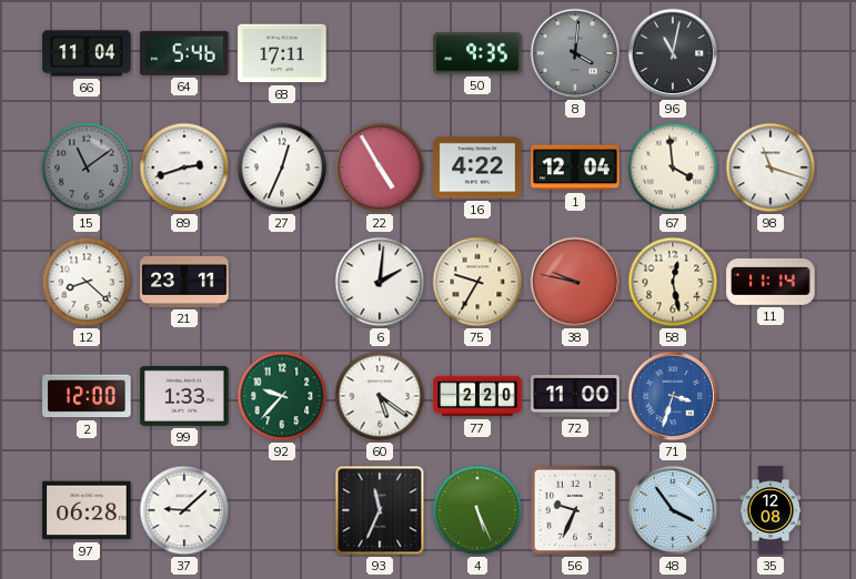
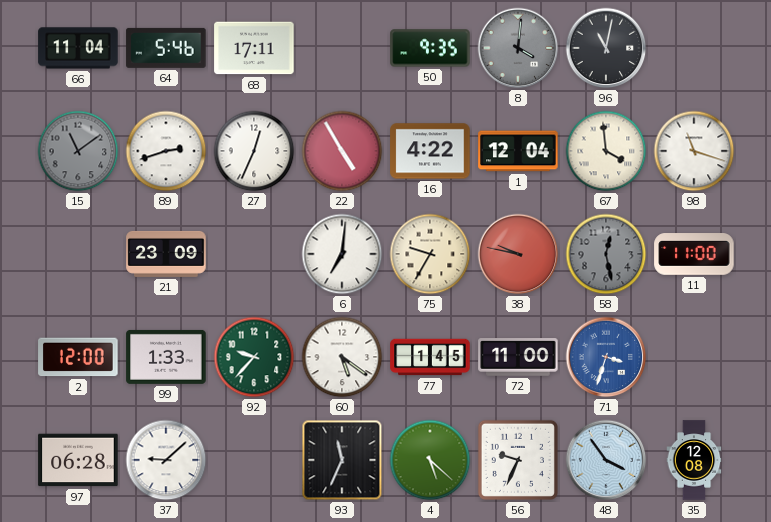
12: 8:22 -> none (87, 282)
21: 23:11 -> 23:09 (166, 254)
6: 2:01 -> 7:01 (342, 254)
58 dial: cream -> grey (606, 254)
11: 11:14 -> 11:00 (694, 254)
77: 2:20 -> 1:45 (430, 357)
4: 5:26 -> 5:22 (430, 460)
